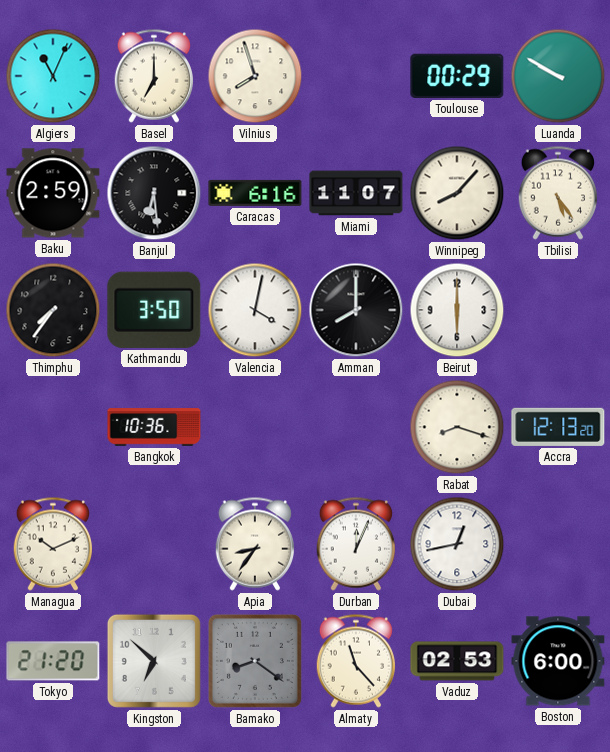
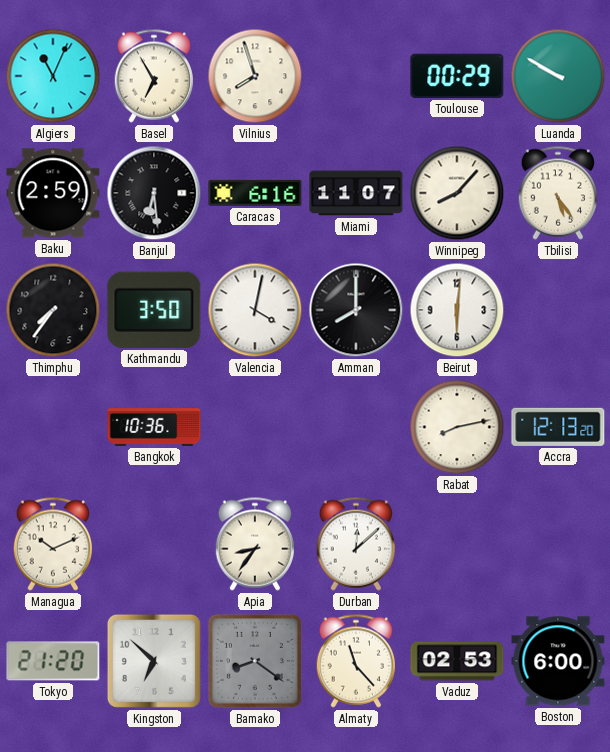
Basel: 7:00 -> 6:55 (153, 76)
Beirut: 6:00 -> 6:01 (457, 310)
Rabat: 8:18 -> 8:13 (457, 427)
Durban: 12:04 -> 12:08 (355, 544)
Dubai: 12:43 -> none (457, 544)
